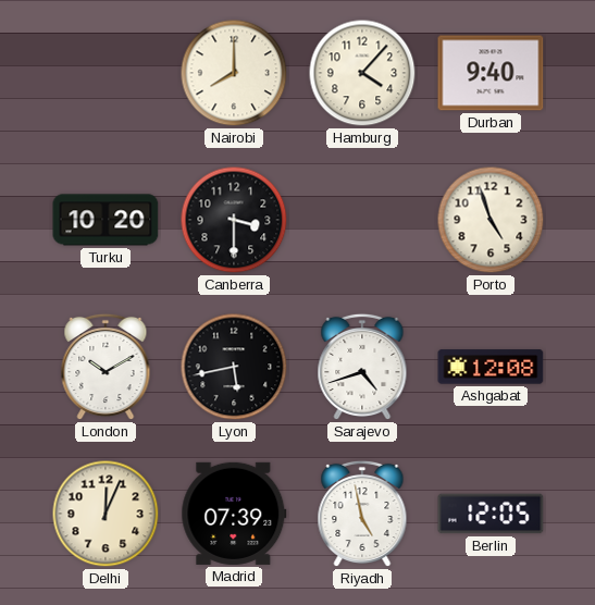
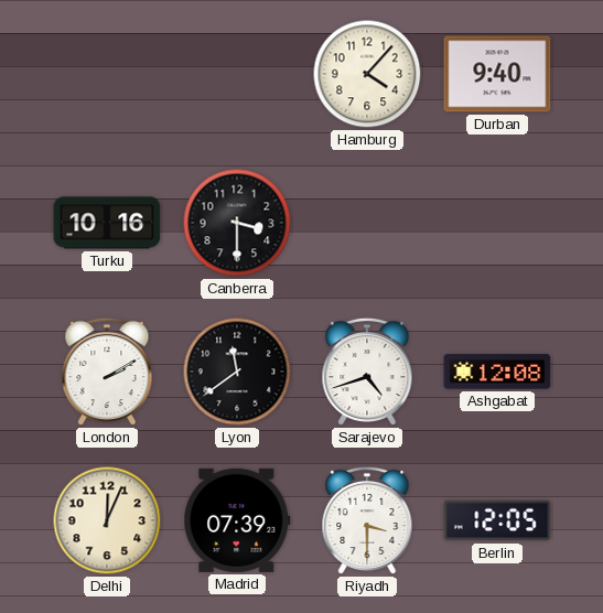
Nairobi: 8:00 -> none (234, 73)
Turku: 10:20 -> 10:16 (107, 223)
Porto: 4:57 -> none (491, 220)
London: 10:10 -> 2:10 (107, 372)
Lyon: 5:43 -> 11:39 (237, 372)
Riyadh: 4:58 -> 3:30 (367, 520)
